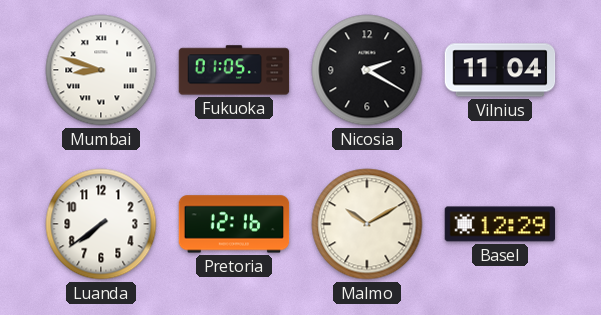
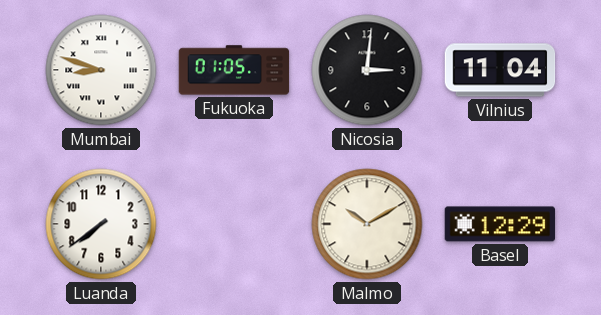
Nicosia: 2:20 -> 3:01 (367, 70)
Pretoria: 12:16 -> none (234, 224)
